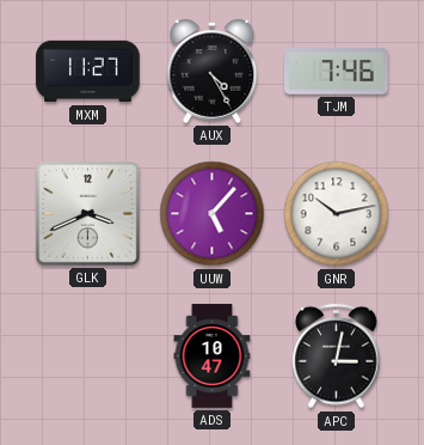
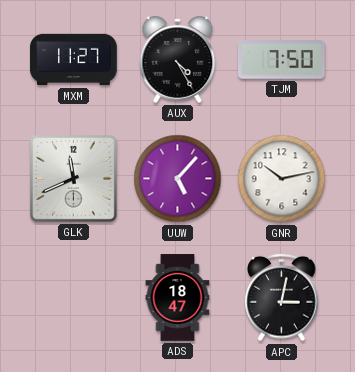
TJM: 7:46 -> 7:50 (282, 60)
GLK: 3:41 -> 11:41 (73, 178)
ADS: 10:47 -> 18:47 (178, 298)
